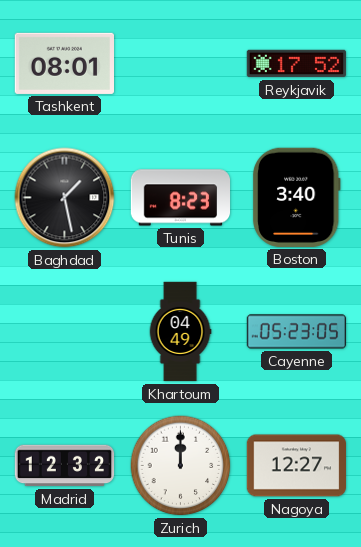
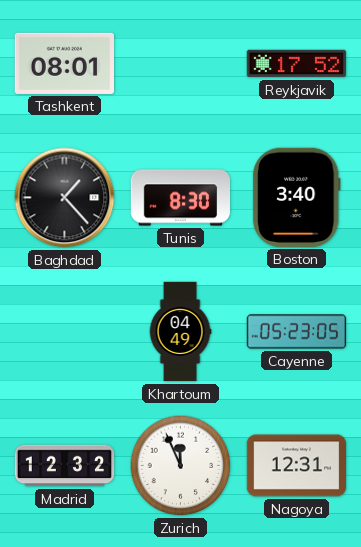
Baghdad: 1:28 -> 1:23 (65, 198)
Tunis: 8:23 -> 8:30 (181, 198)
Zurich: 12:00 -> 11:56 (181, 466)
Nagoya: 12:27 -> 12:31 (296, 466)
